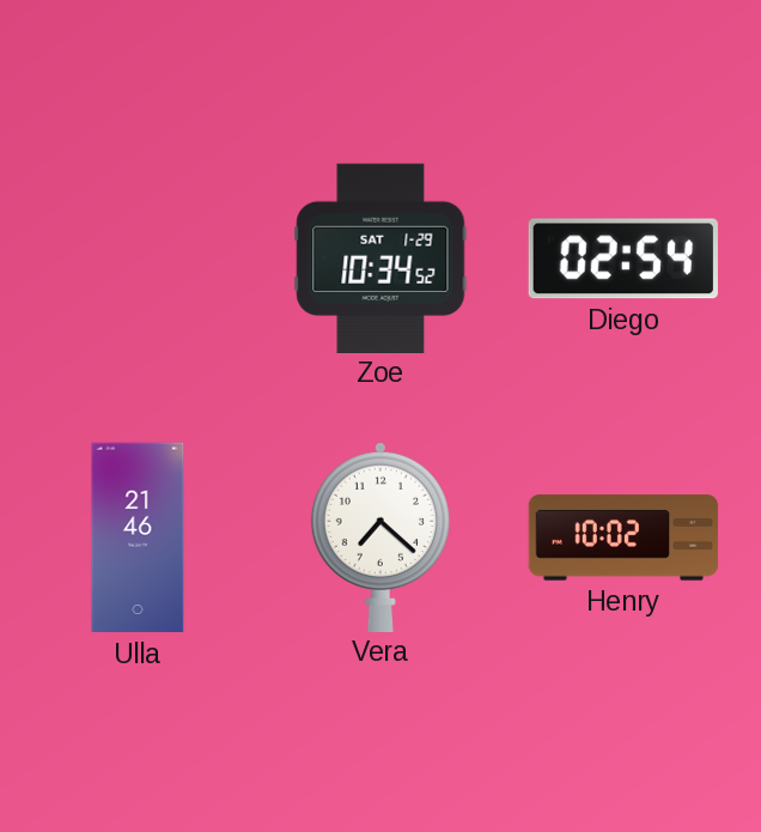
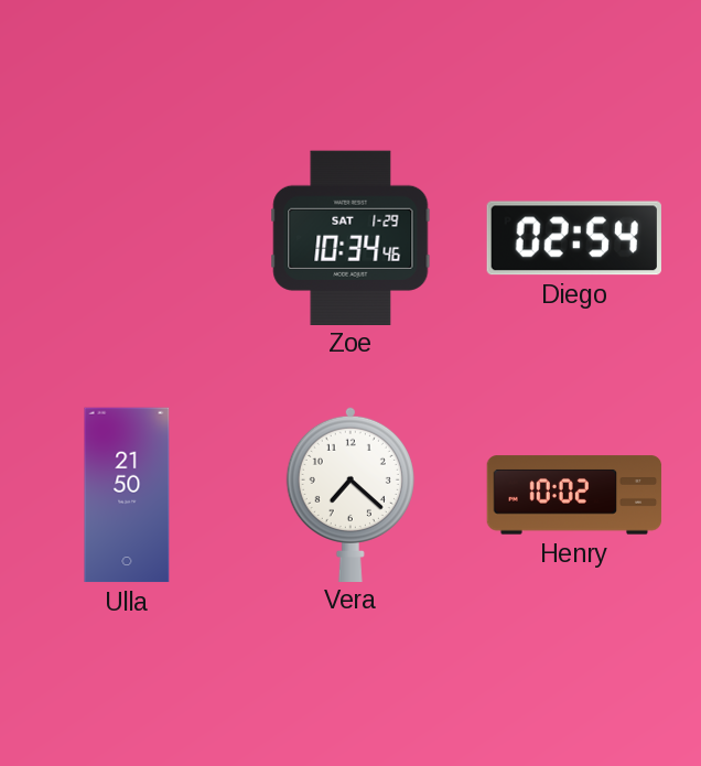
Zoe: 10:34:52 -> 10:34:46 (350, 237)
Ulla: 21:46 -> 21:50 (127, 495)
